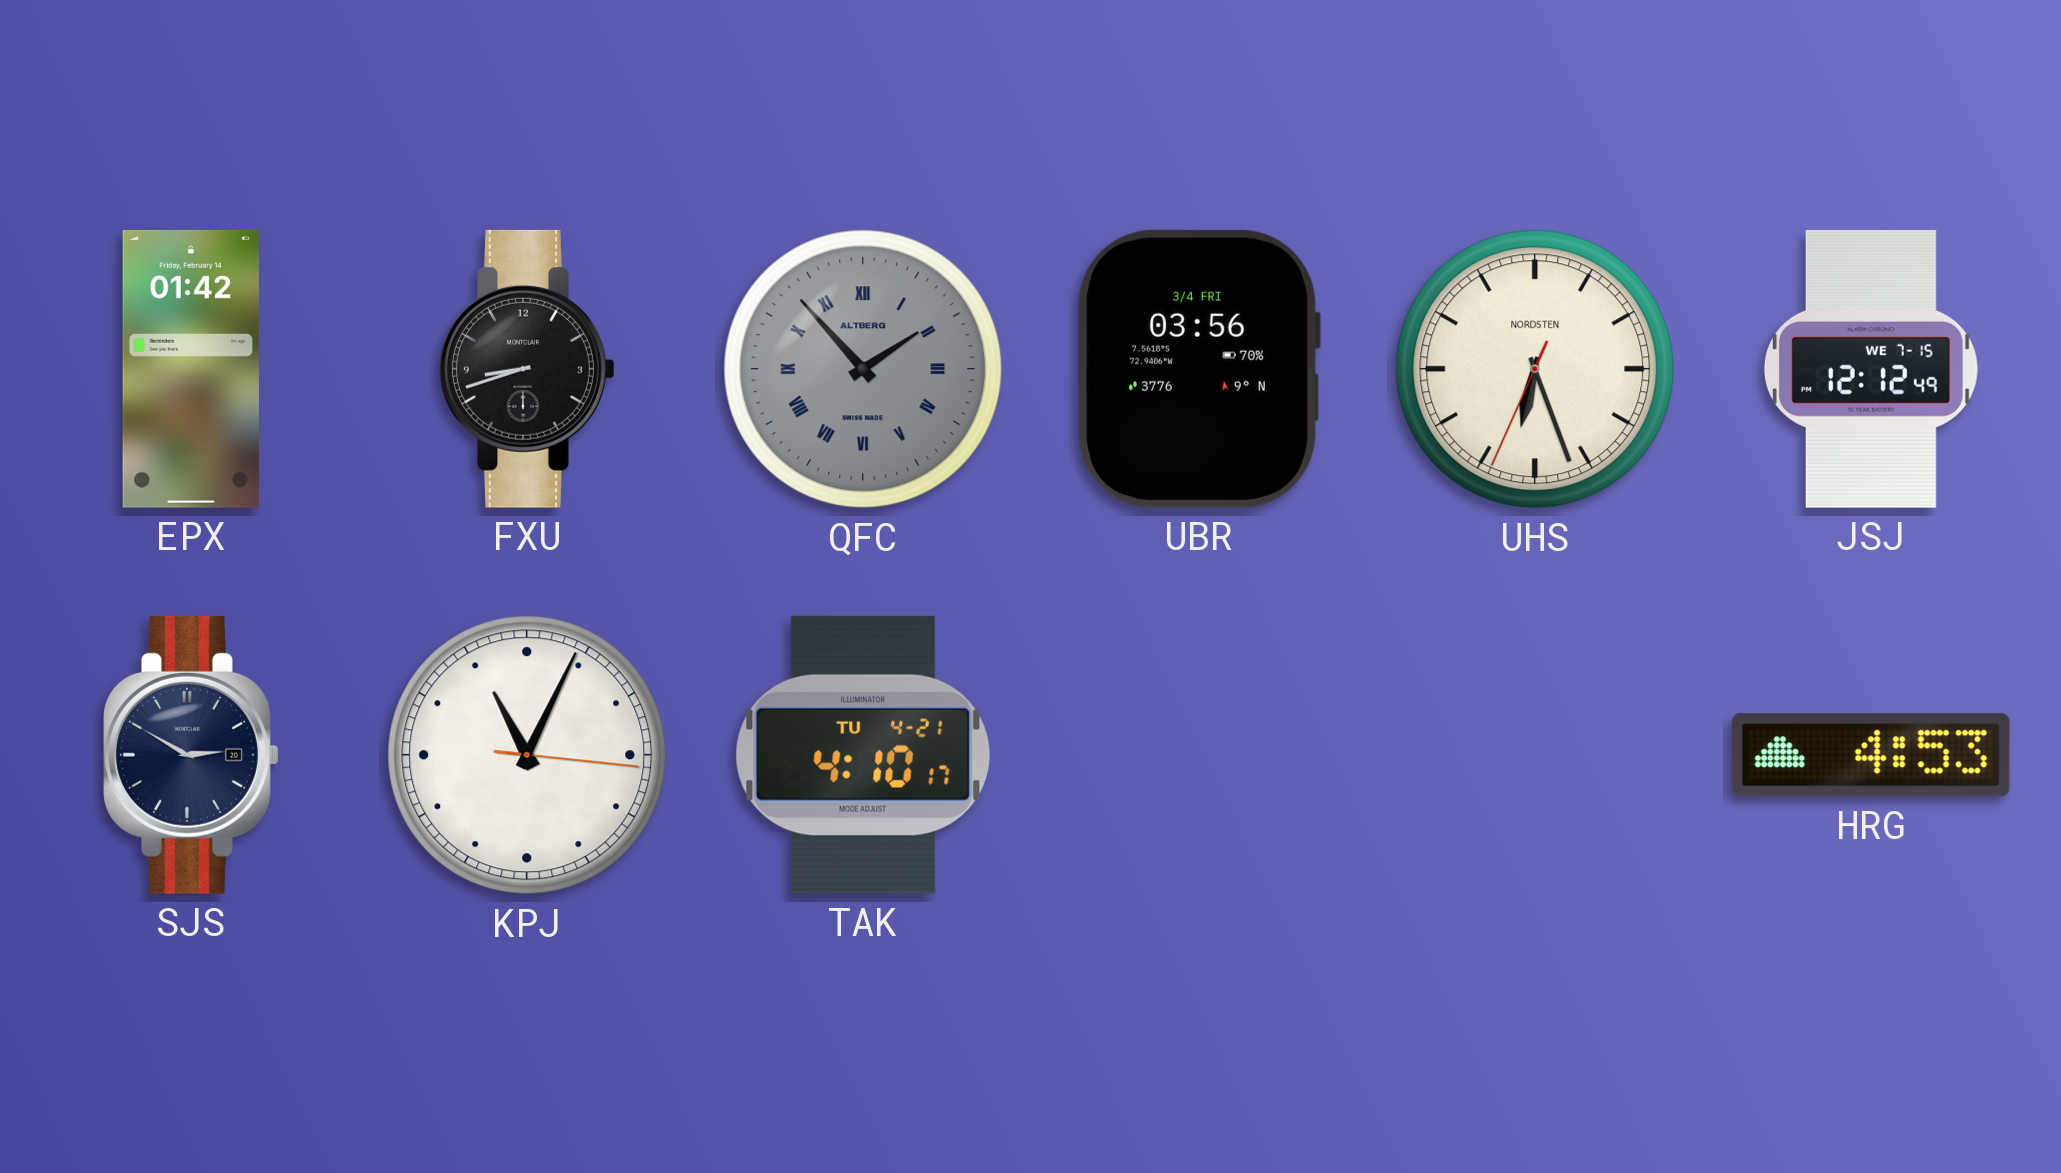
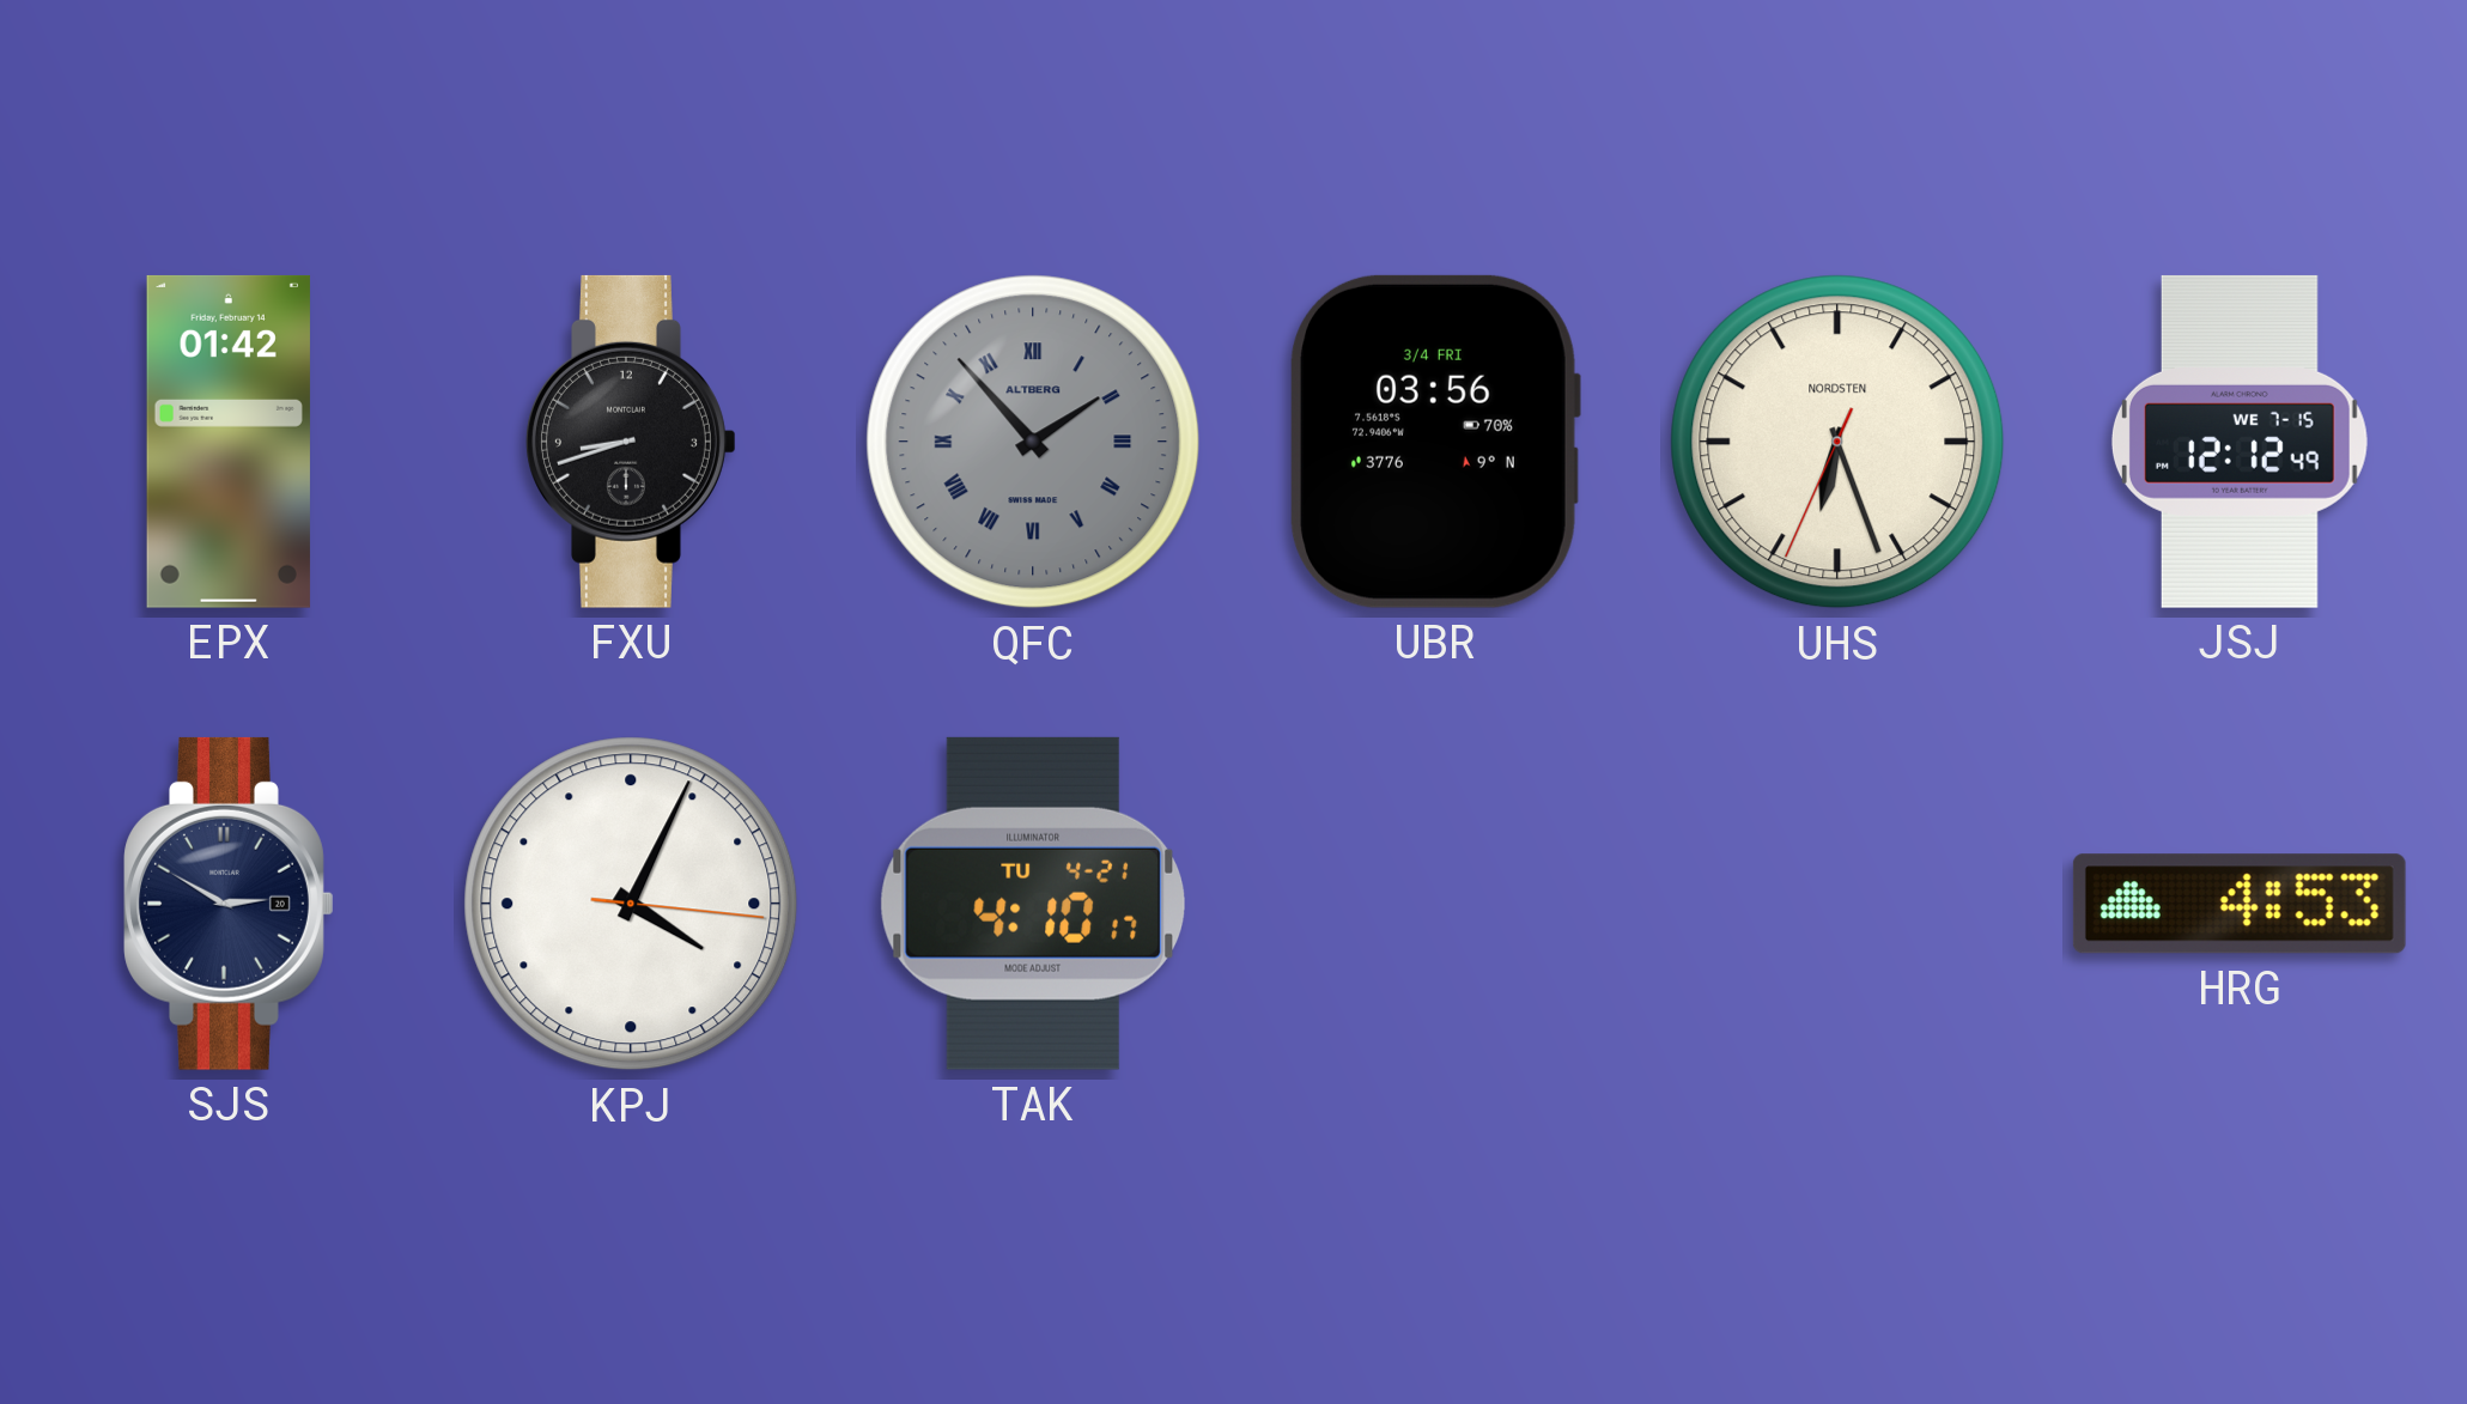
KPJ: 11:04 -> 4:04 (631, 904)
